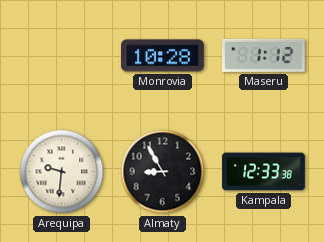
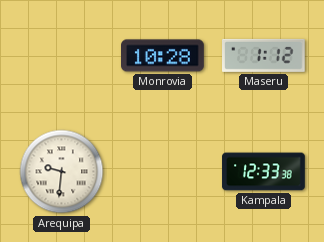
Almaty: 8:55 -> none (163, 172)
